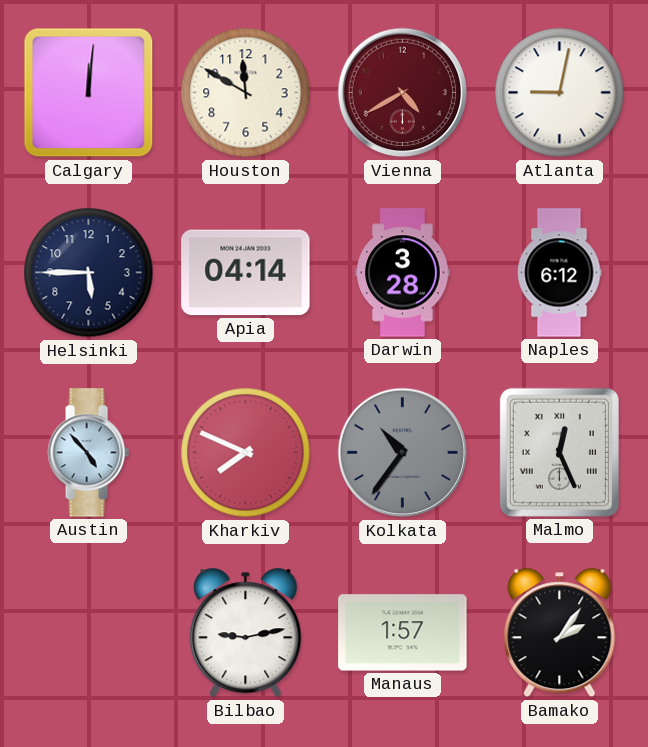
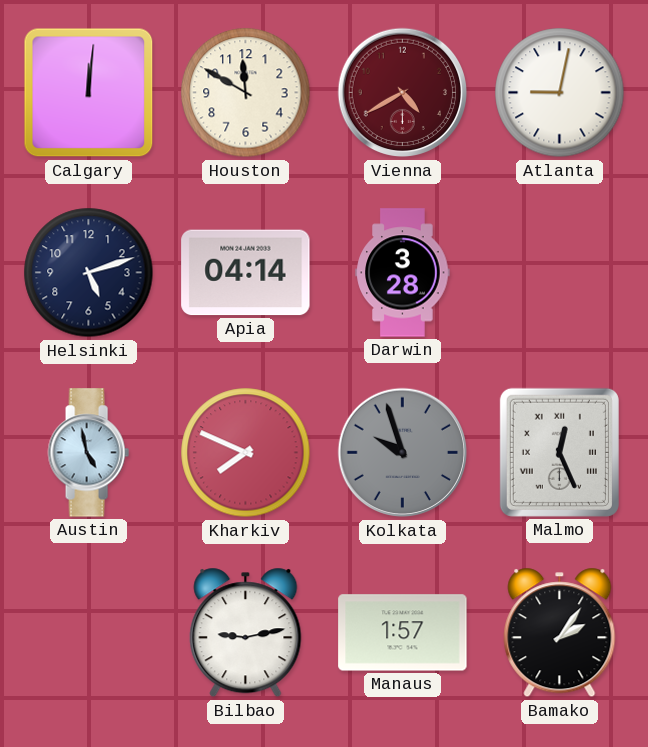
Helsinki: 5:45 -> 5:12 (89, 273)
Naples: 6:12 -> none (559, 273)
Austin: 4:53 -> 4:58 (88, 453)
Kolkata: 10:36 -> 9:57 (403, 453)
